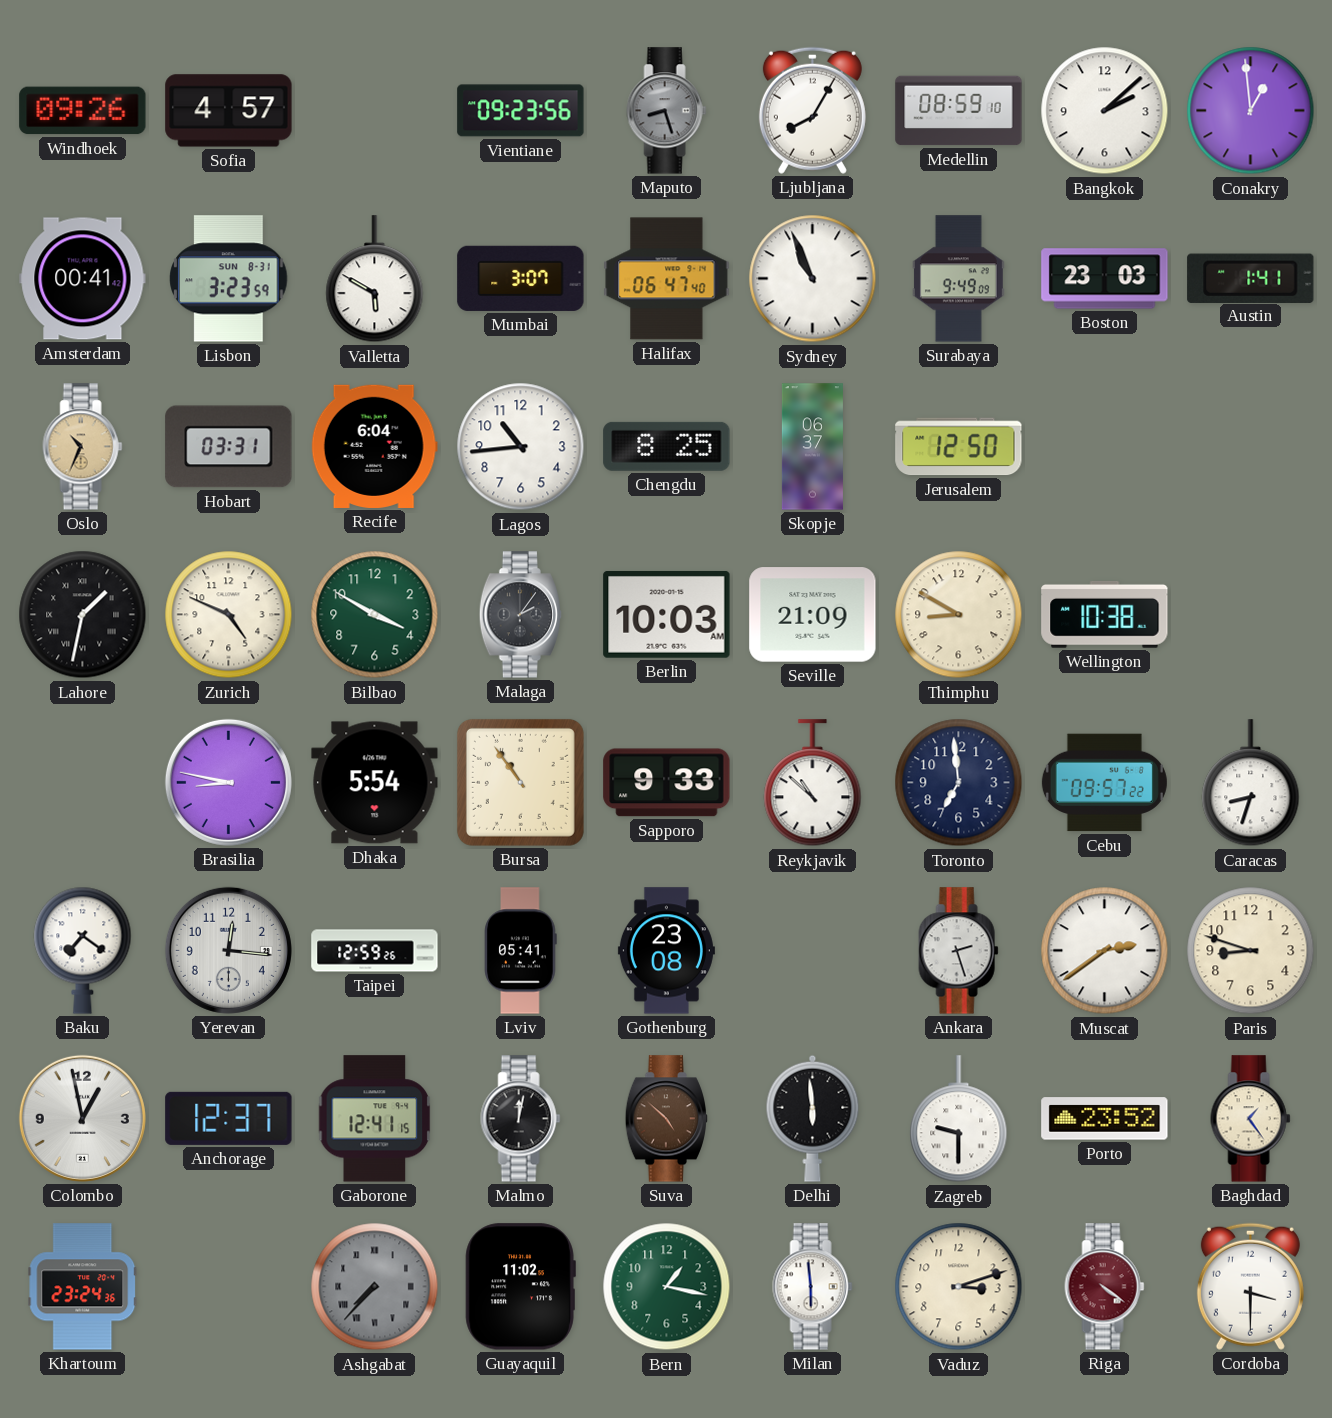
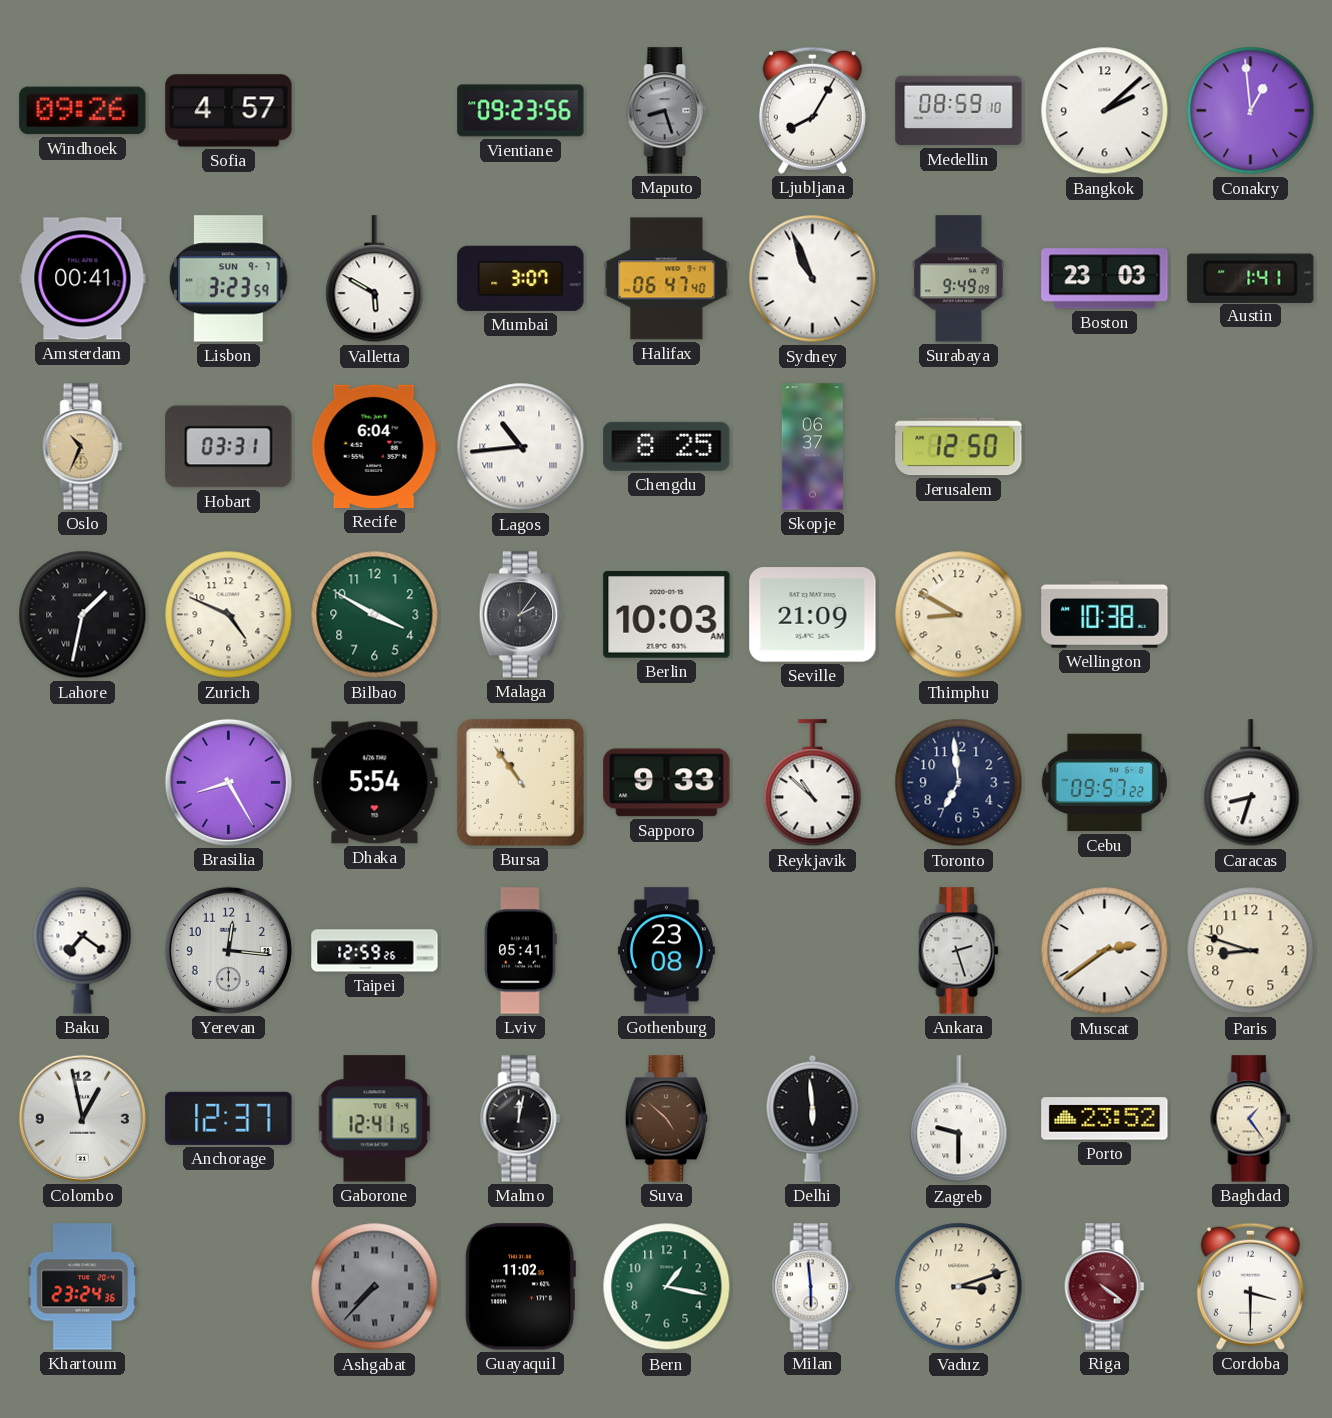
Lisbon date: SUN 8-31 -> SUN 9-7 (229, 279)
Lagos numerals: Arabic -> Roman (521, 447)
Brasilia: 8:47 -> 8:25 (228, 782)
